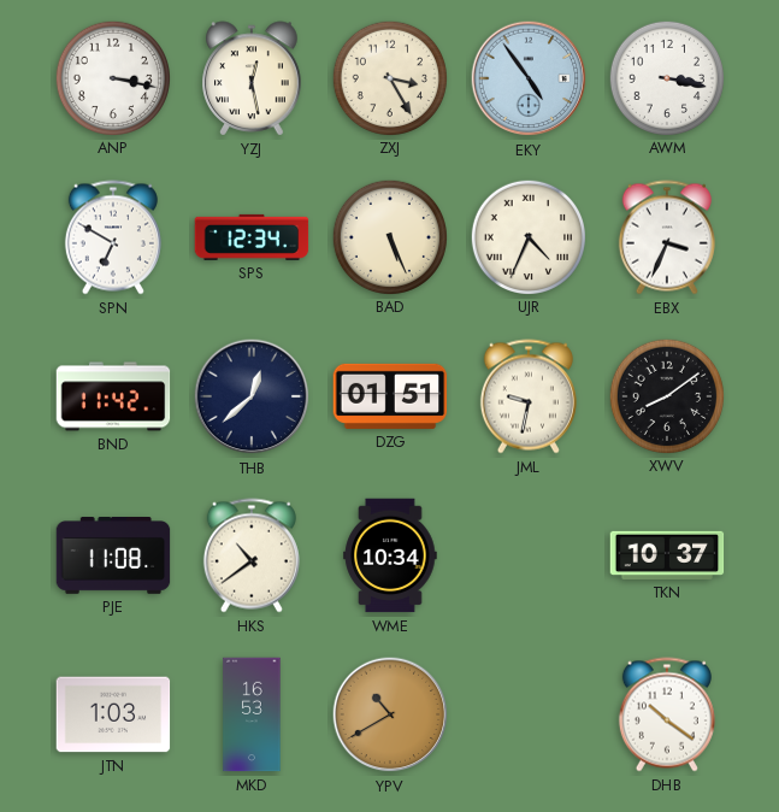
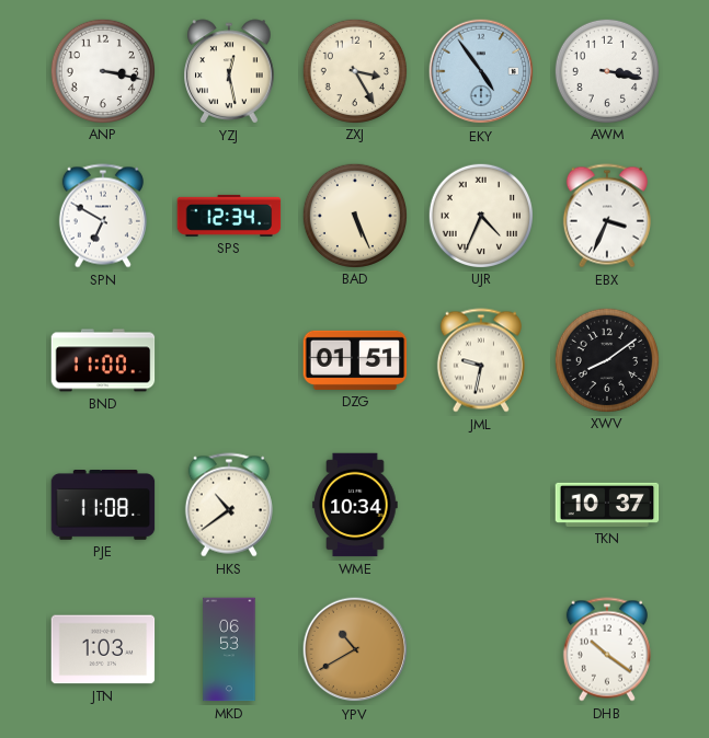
BND: 11:42 -> 11:00 (103, 360)
THB: 12:38 -> none (252, 396)
MKD: 16:53 -> 06:53 (229, 649)
